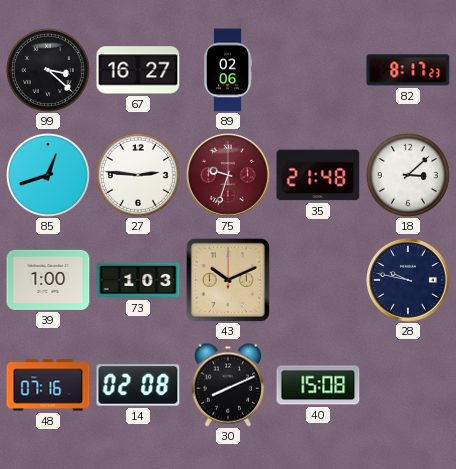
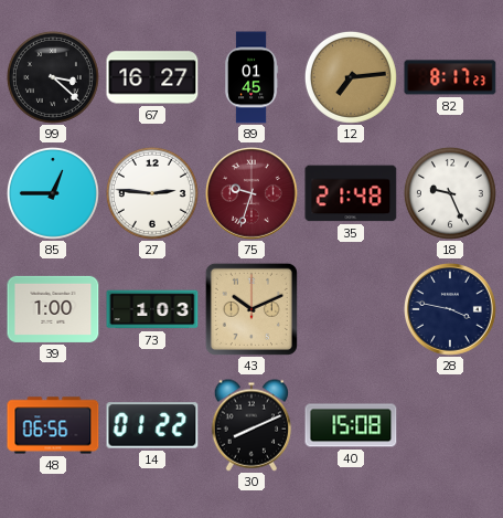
89: 02:06 -> 01:45 (253, 77)
12: none -> 7:14 (351, 77)
85: 12:42 -> 12:45 (53, 193)
18: 3:08 -> 9:26 (450, 193)
28: 9:47 -> 3:47 (451, 309)
48: 07:16 -> 06:56 (53, 425)
14: 02:08 -> 01:22 (152, 425)
